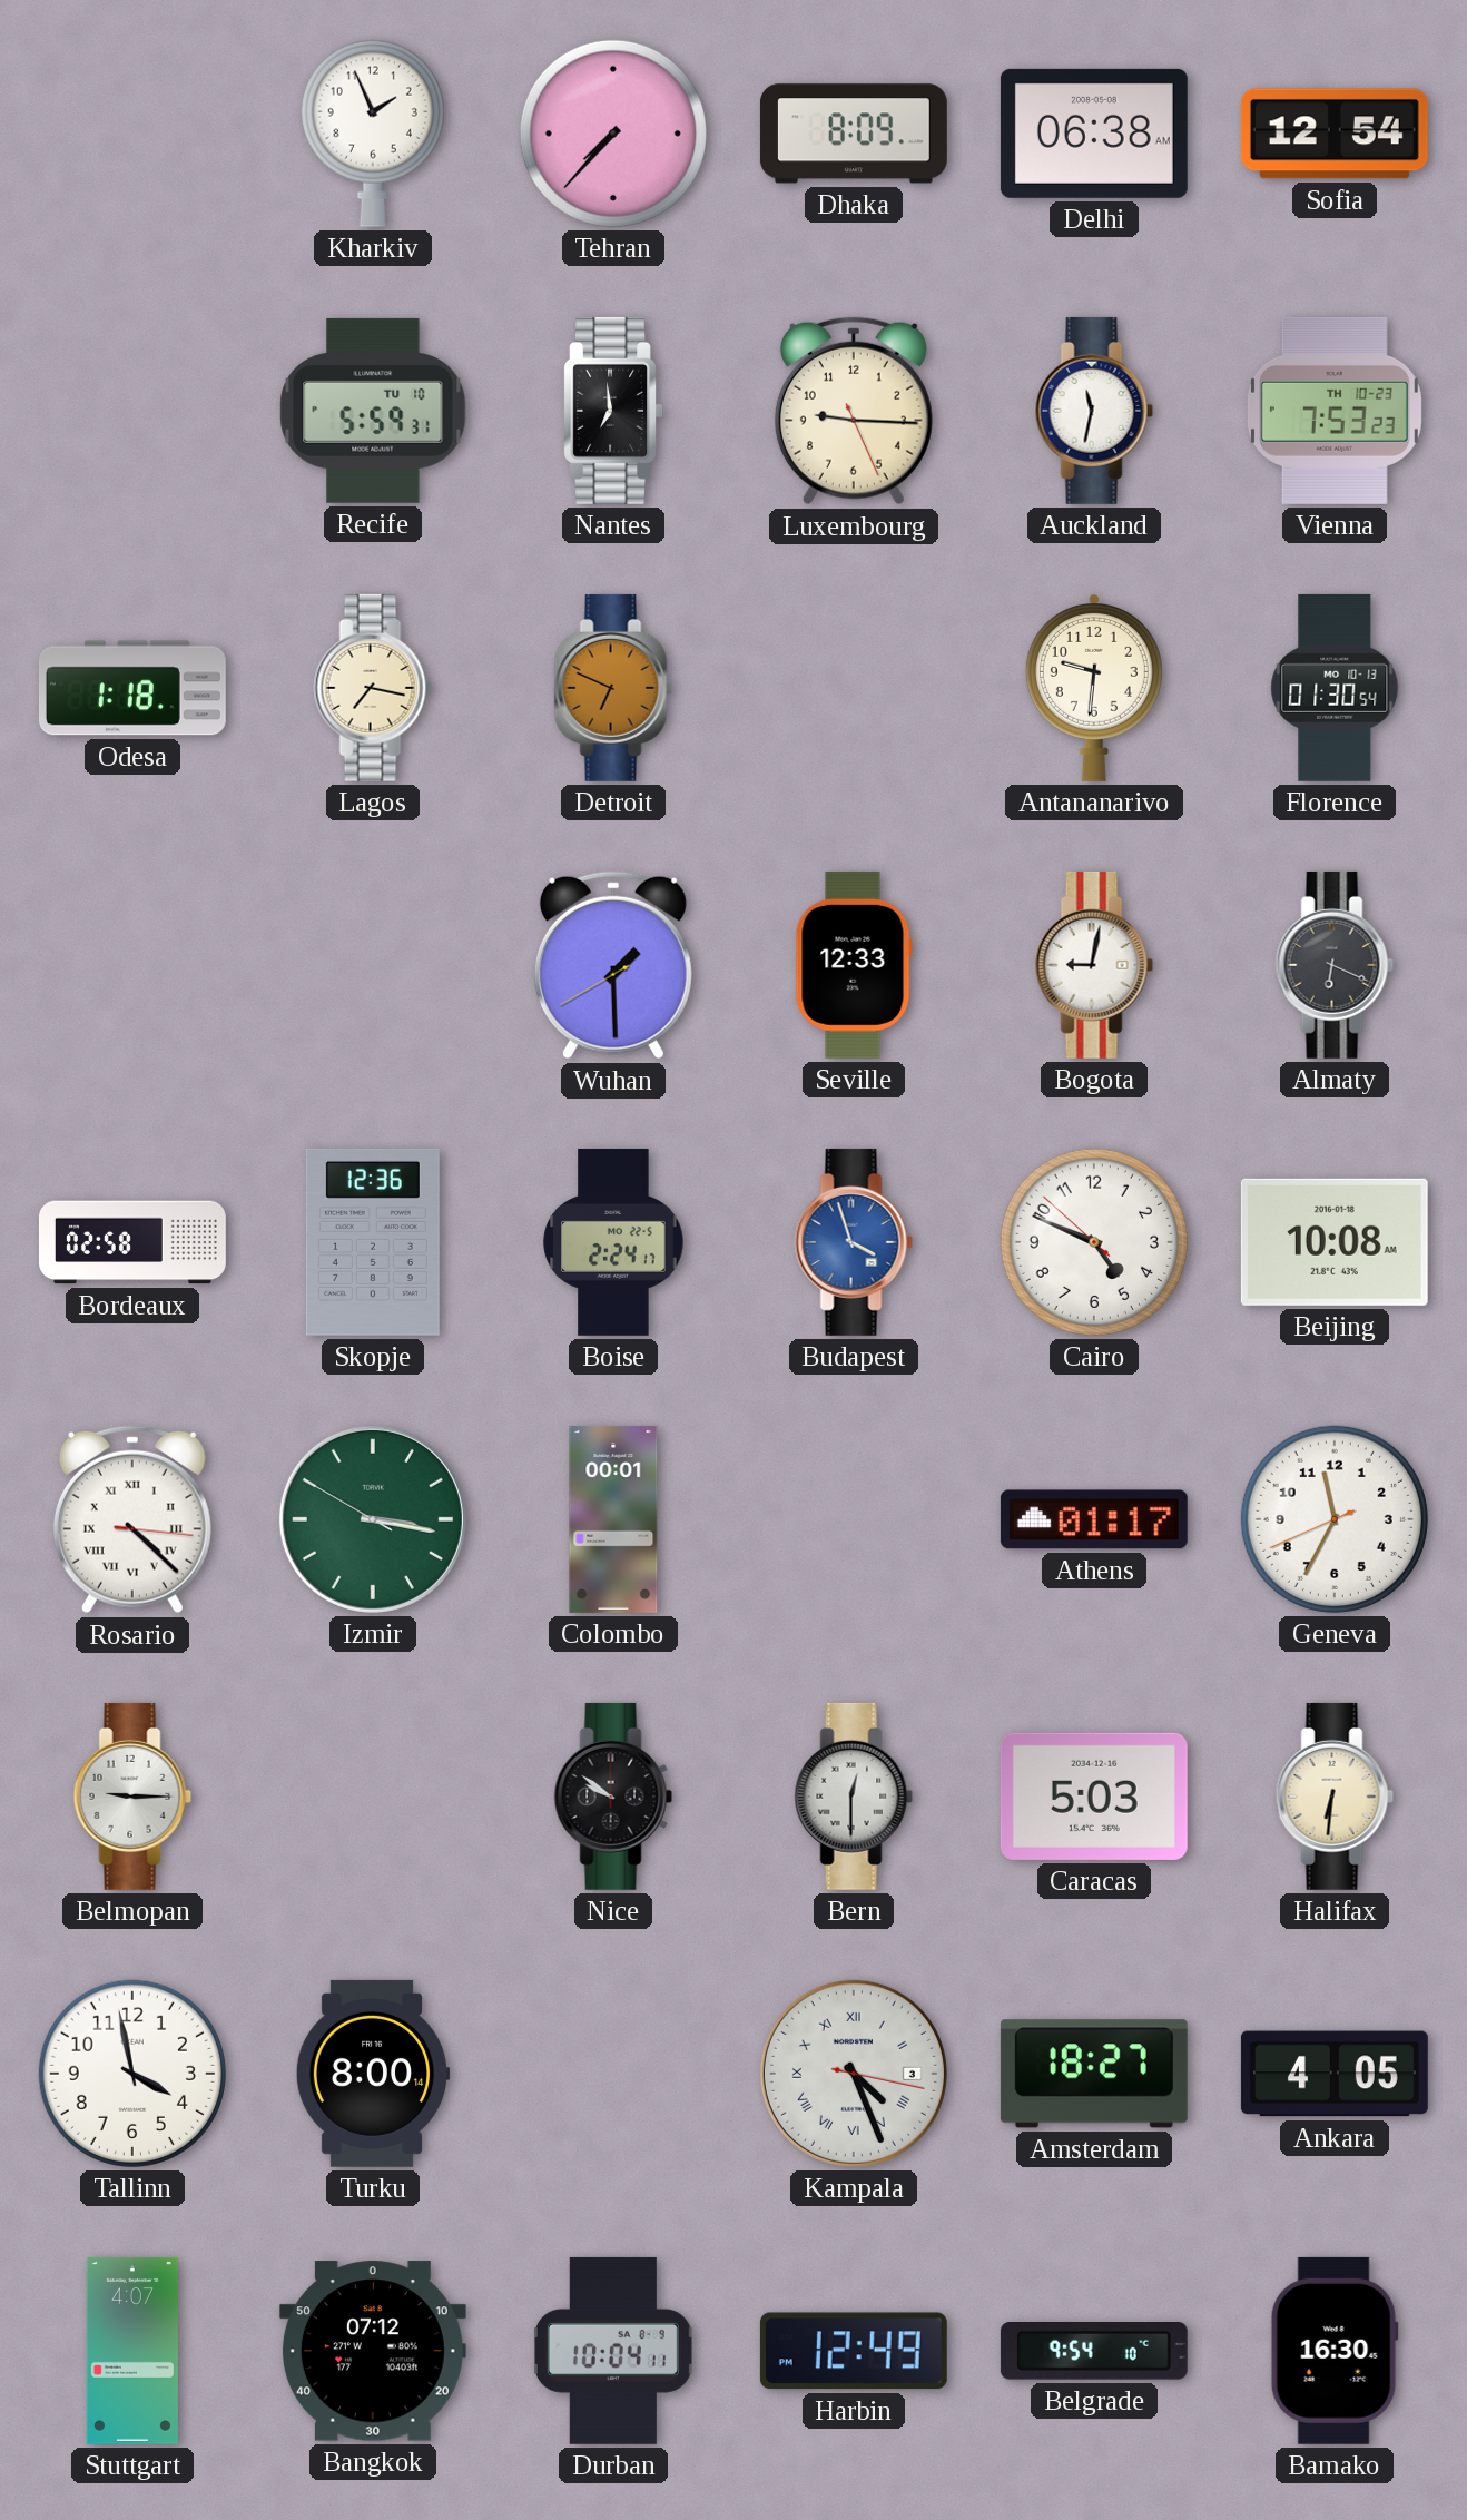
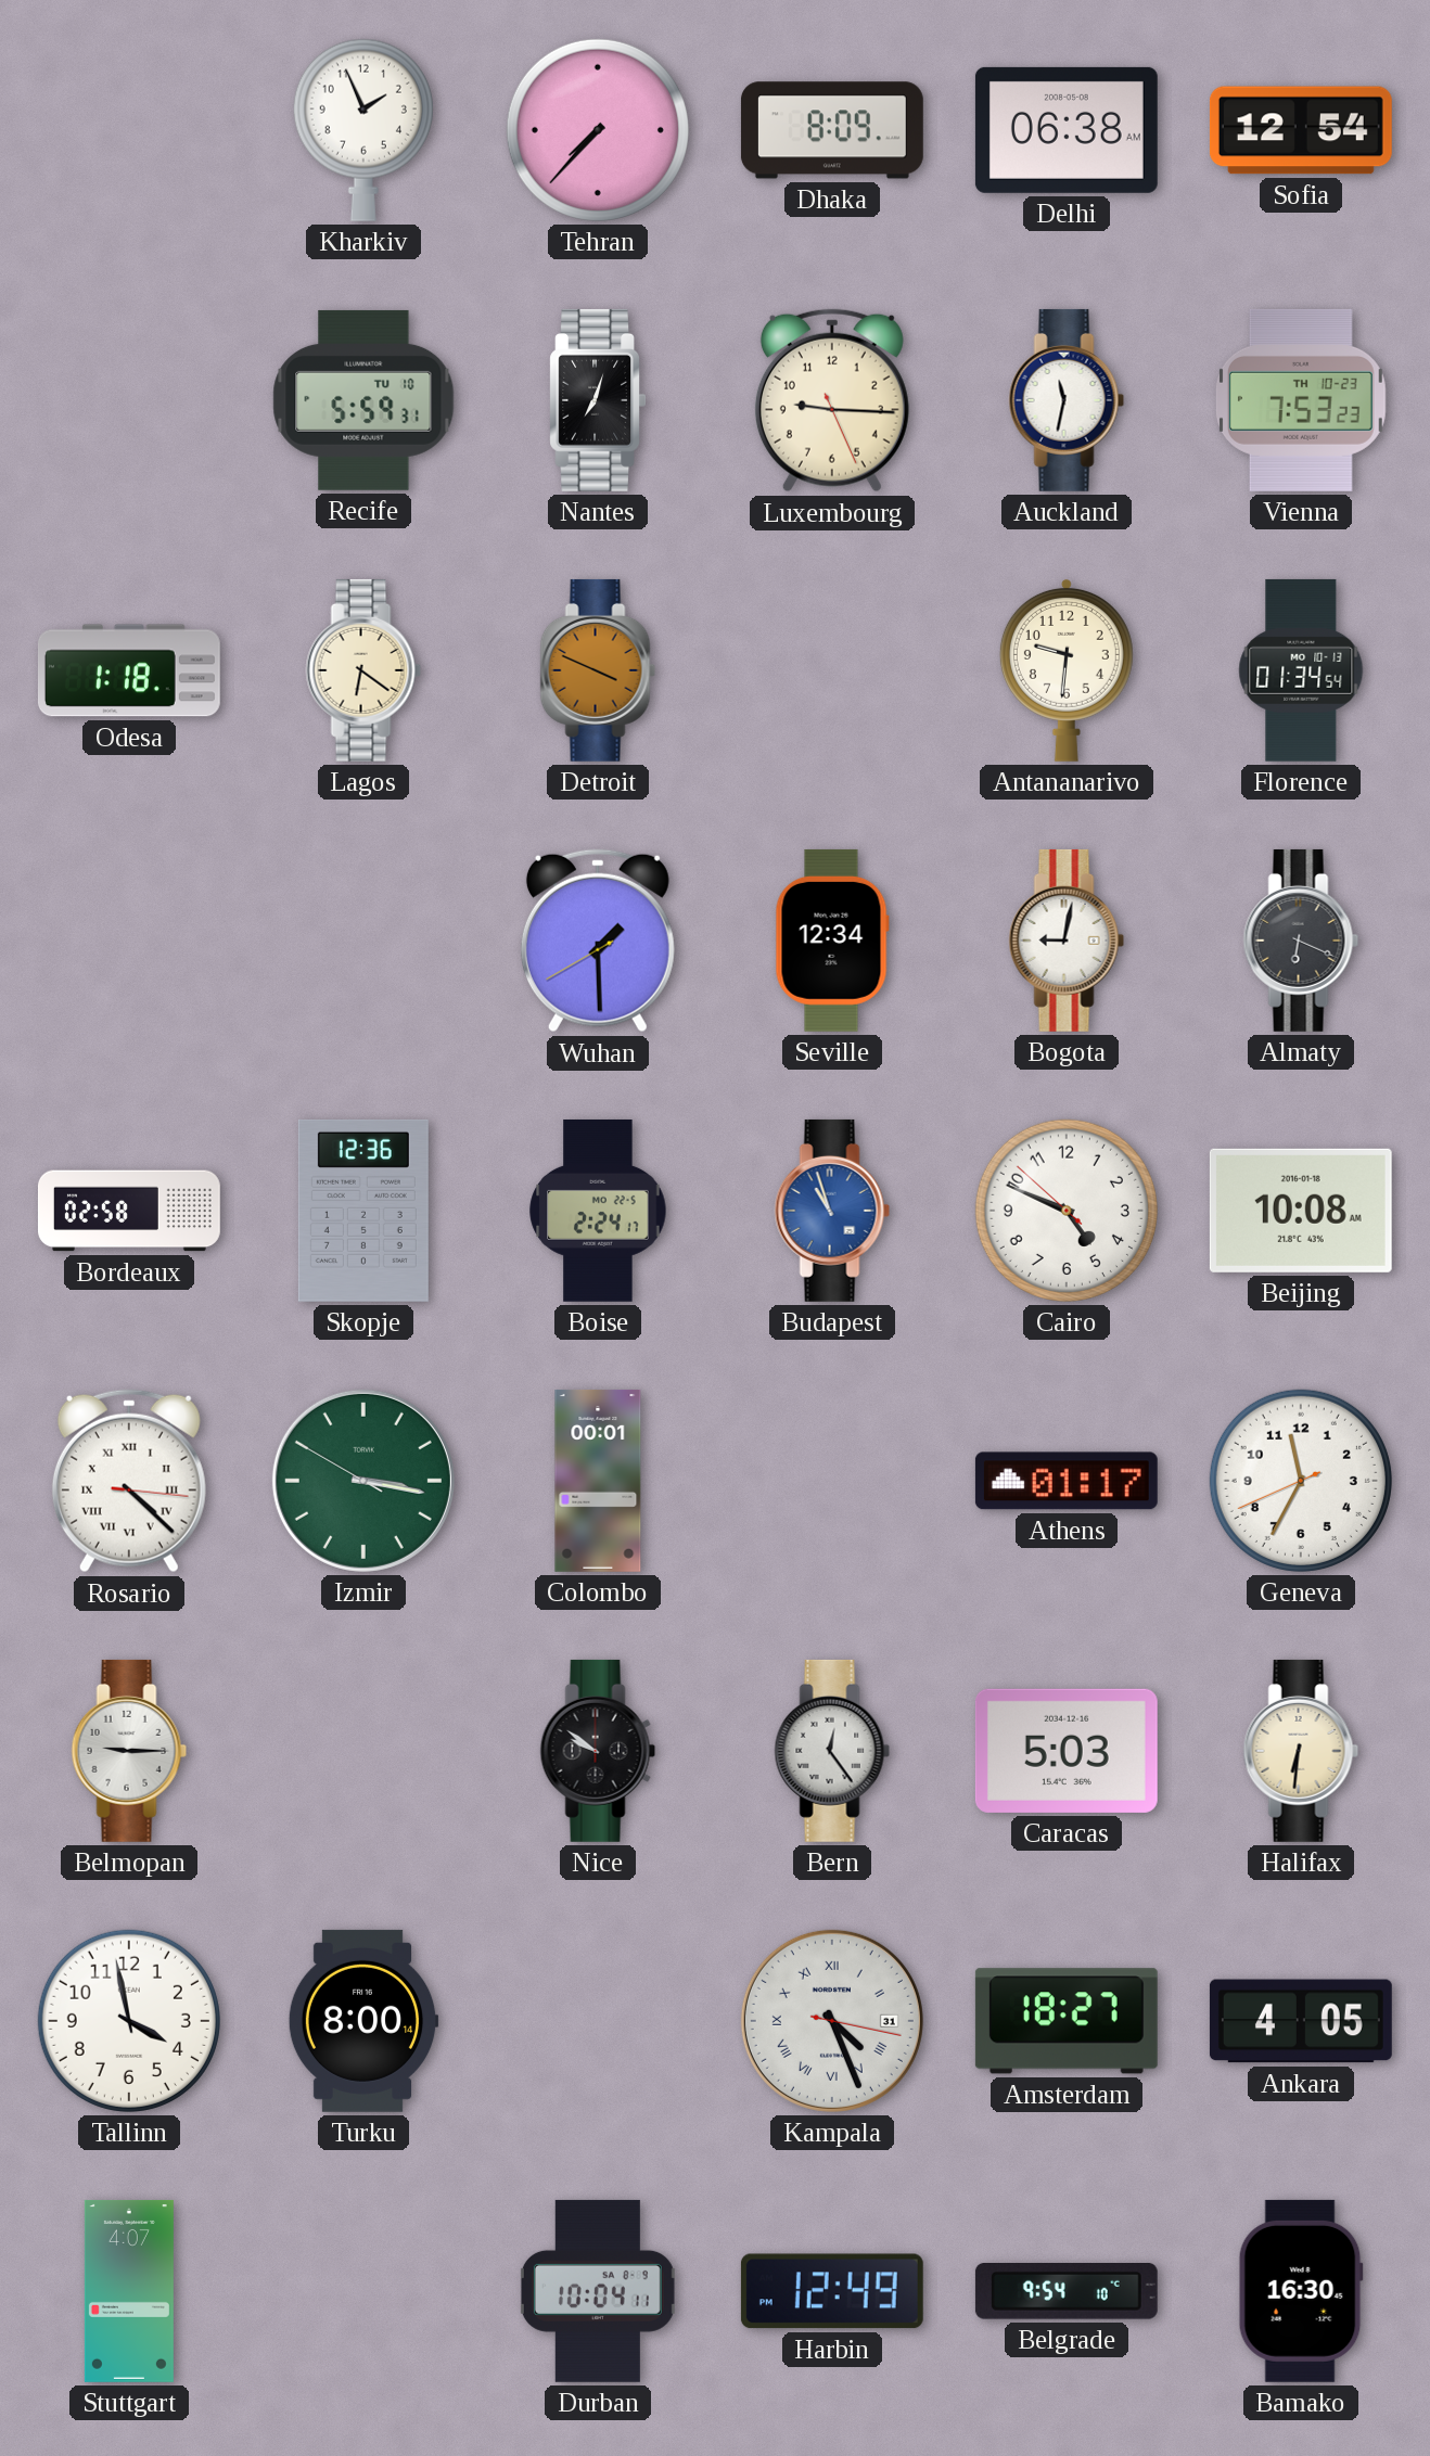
Nantes: 6:59 -> 7:03 (597, 400)
Lagos: 7:17 -> 6:21 (363, 670)
Detroit: 6:49 -> 3:49 (598, 670)
Florence: 01:30 -> 01:34 (1301, 670)
Seville: 12:33 -> 12:34 (832, 941)
Budapest: 3:57 -> 10:57 (832, 1211)
Bern: 12:30 -> 12:24 (832, 1751)
Kampala date: 3 -> 31 (832, 2021)
Bangkok: 07:12 -> none (373, 2351)
